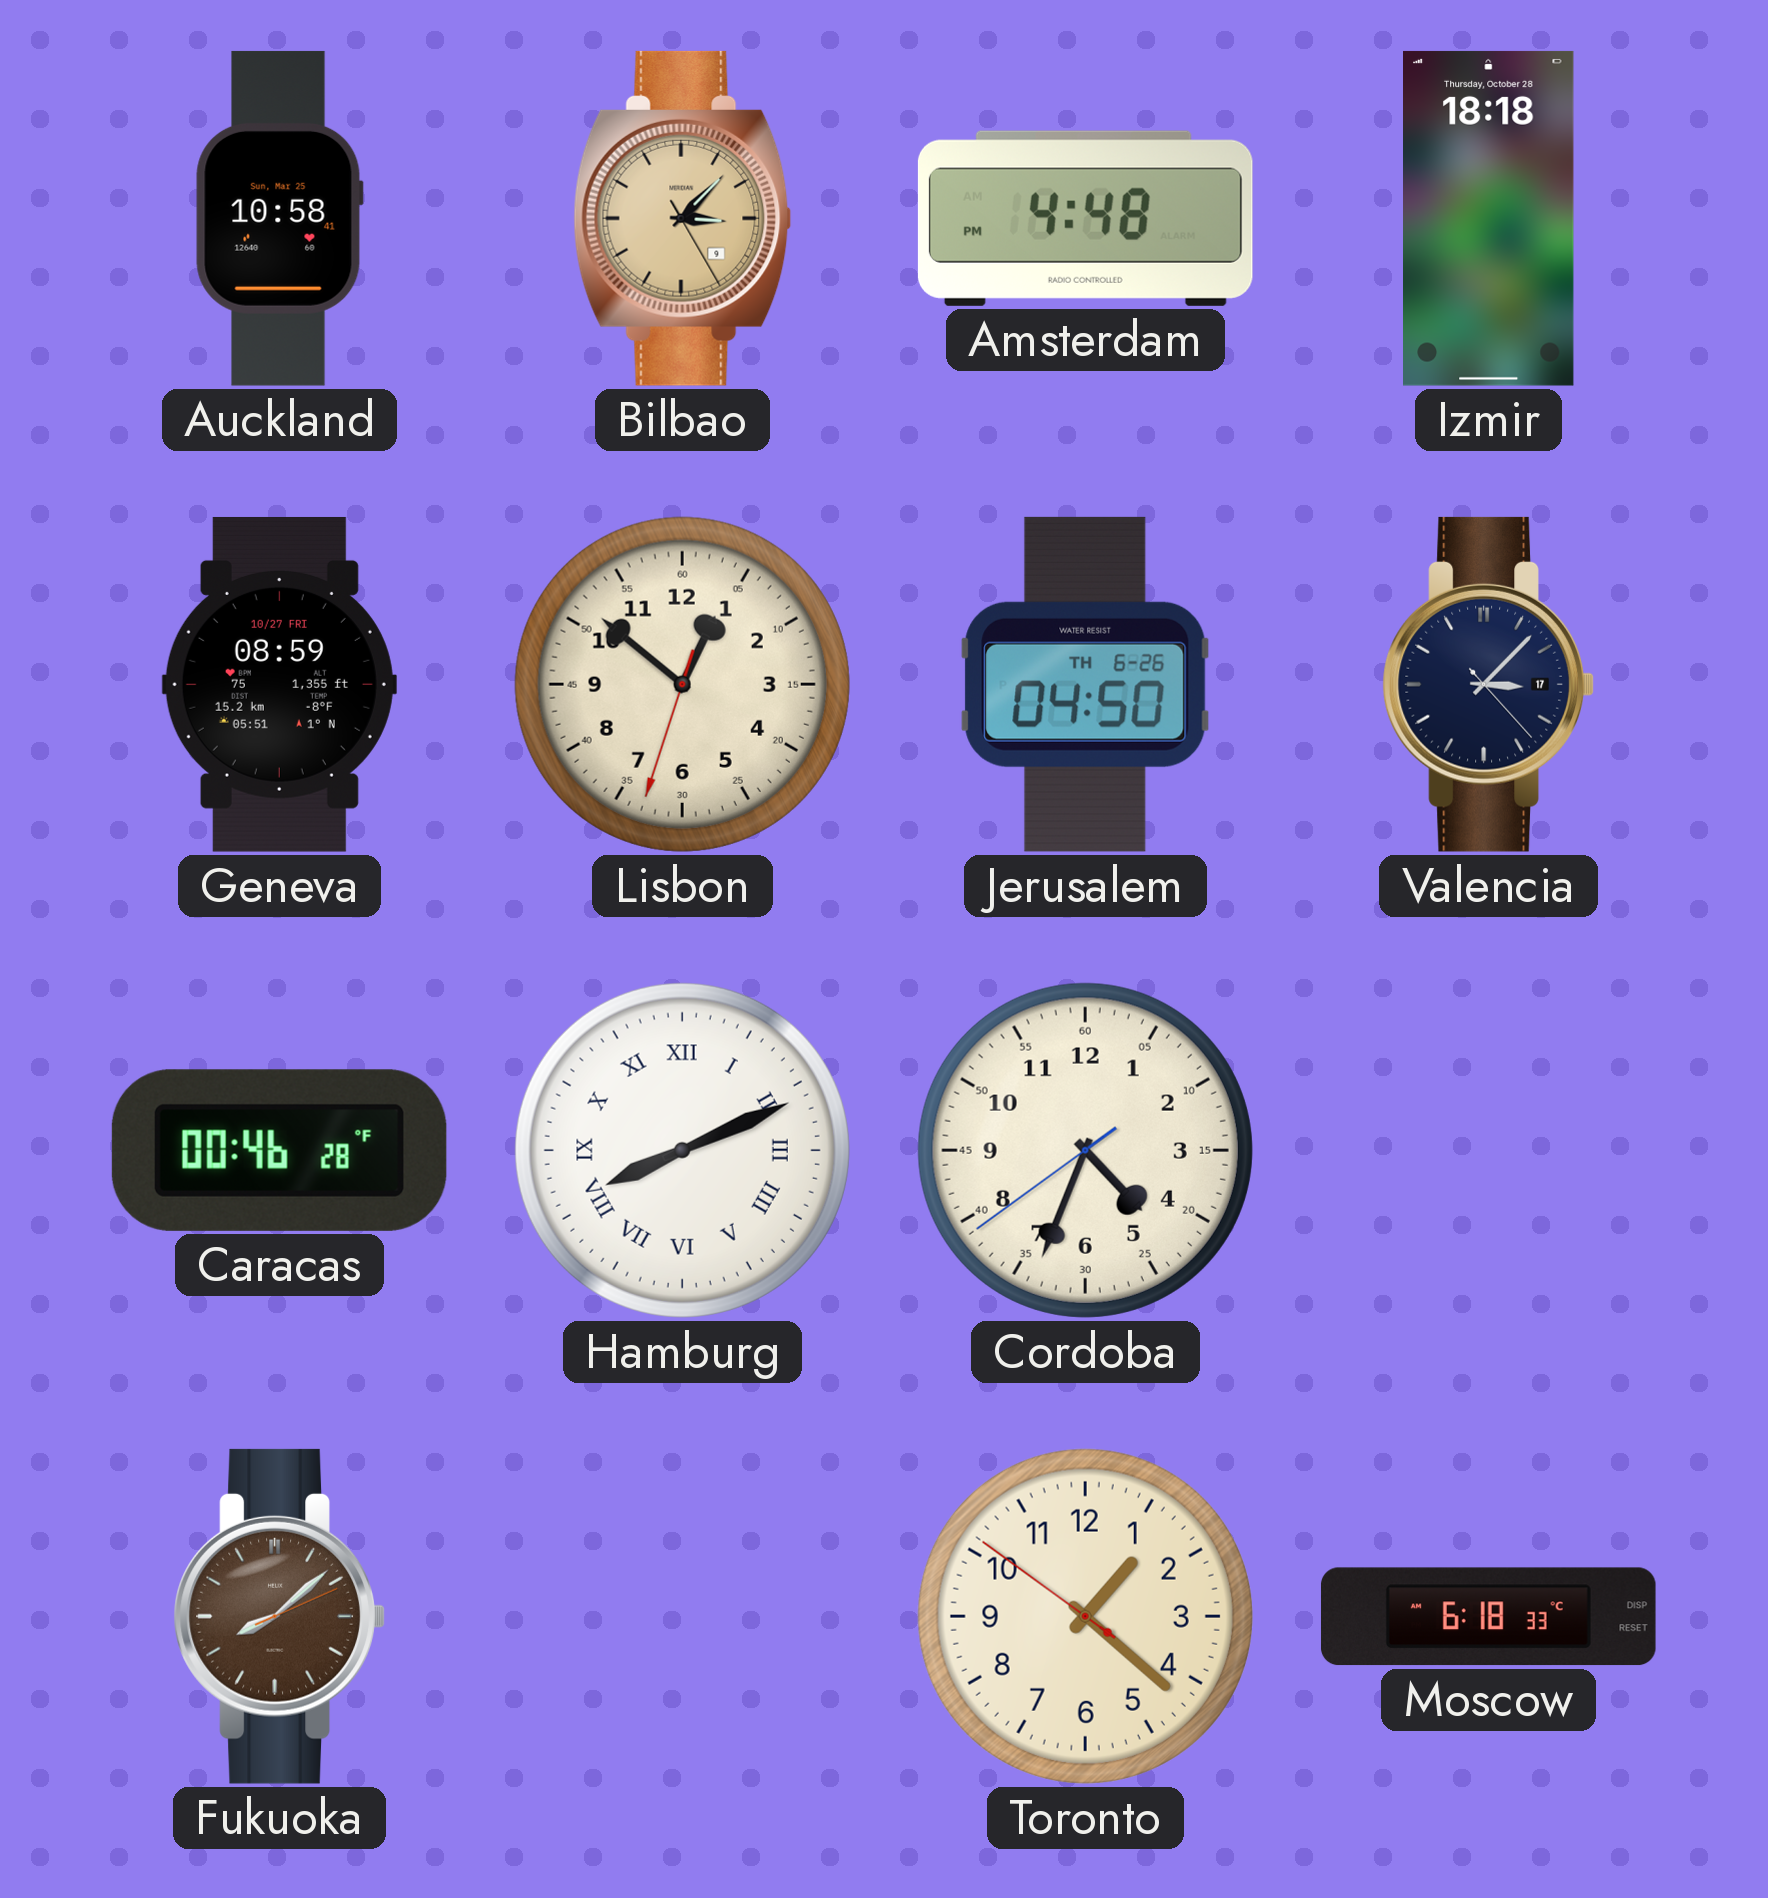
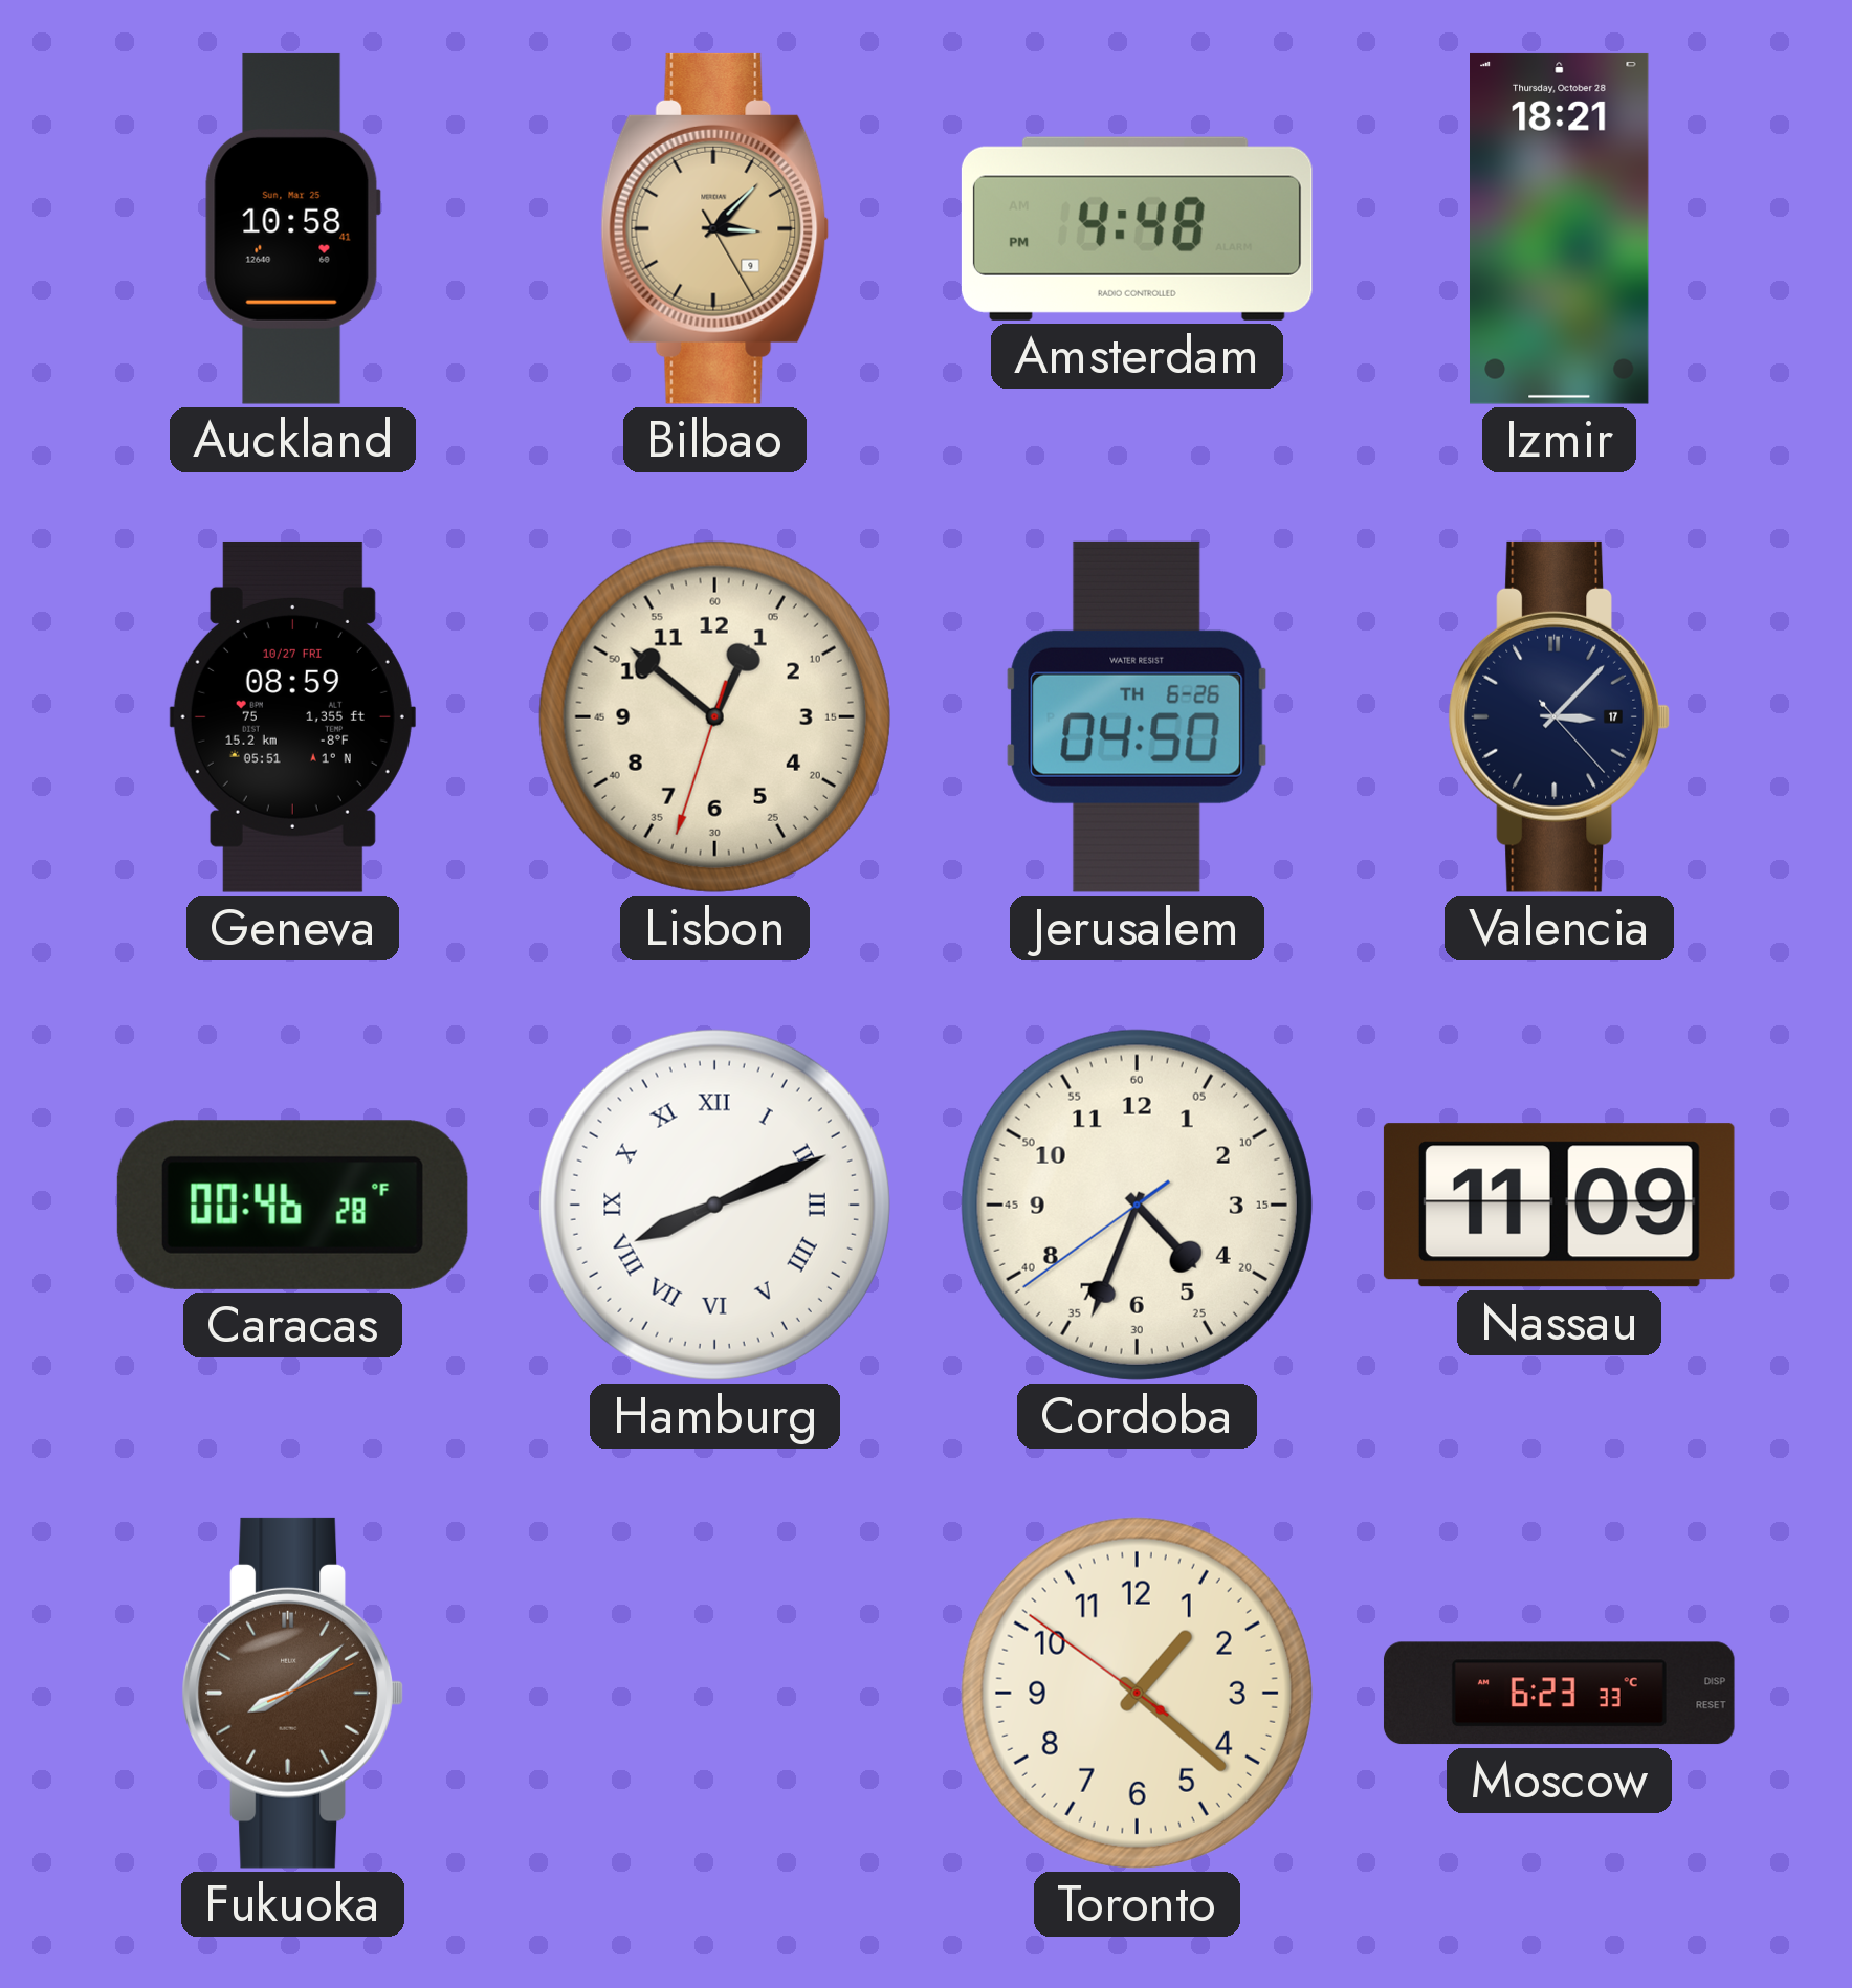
Izmir: 18:18 -> 18:21 (1560, 228)
Nassau: none -> 11:09 (1559, 1206)
Moscow: 6:18 -> 6:23 (1559, 1694)
